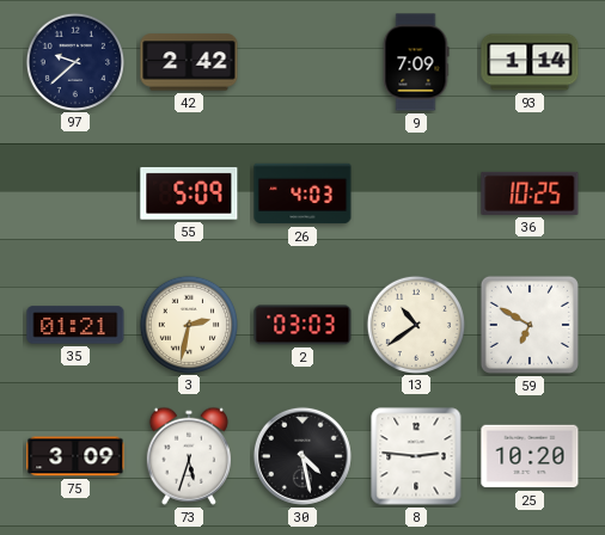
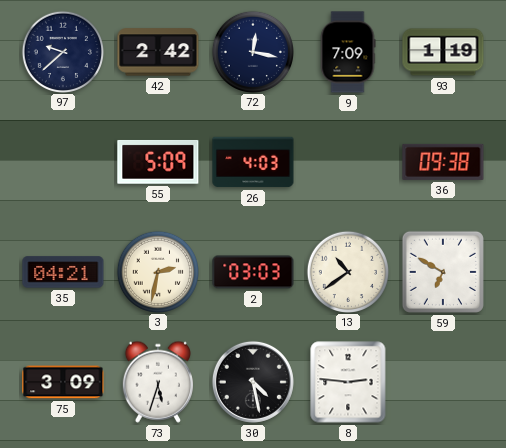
72: none -> 12:17 (252, 51)
93: 1:14 -> 1:19 (443, 52)
36: 10:25 -> 09:38 (443, 162)
35: 01:21 -> 04:21 (63, 272)
25: 10:20 -> none (530, 456)
